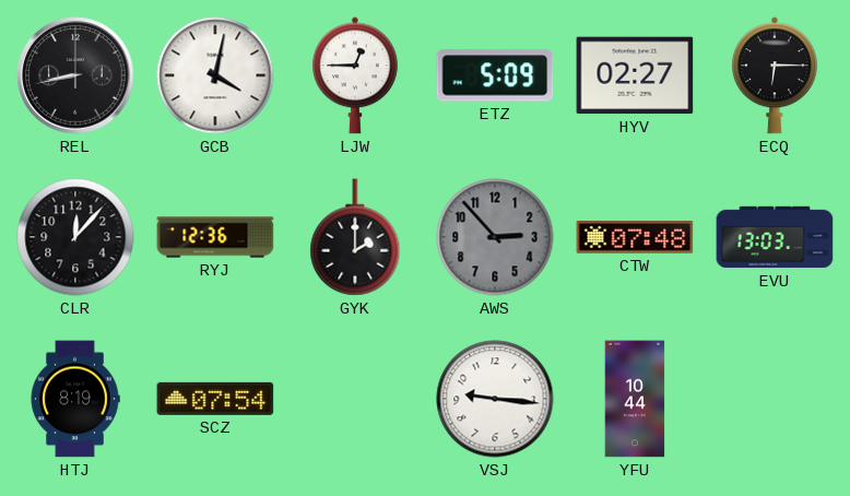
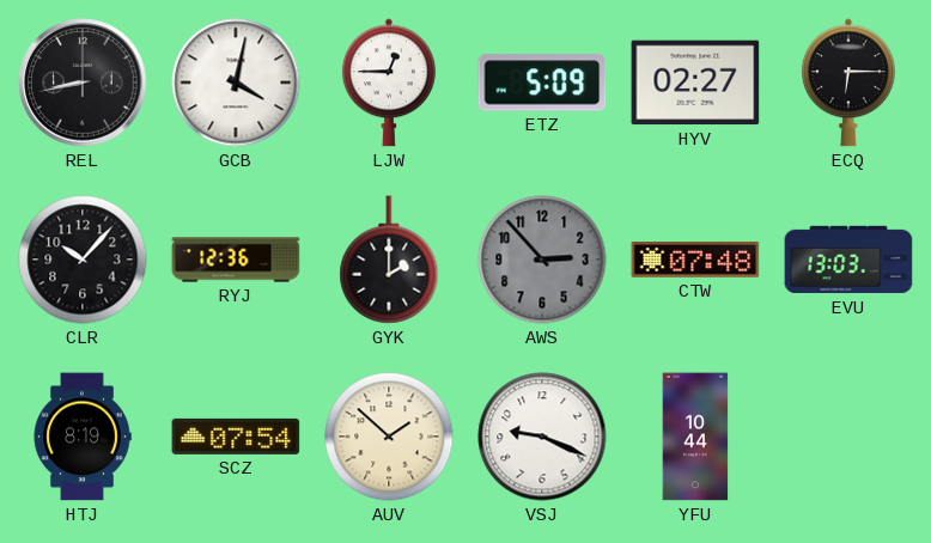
CLR: 12:07 -> 10:07 (83, 260)
AUV: none -> 1:52 (389, 437)
VSJ: 9:16 -> 9:19 (542, 437)
